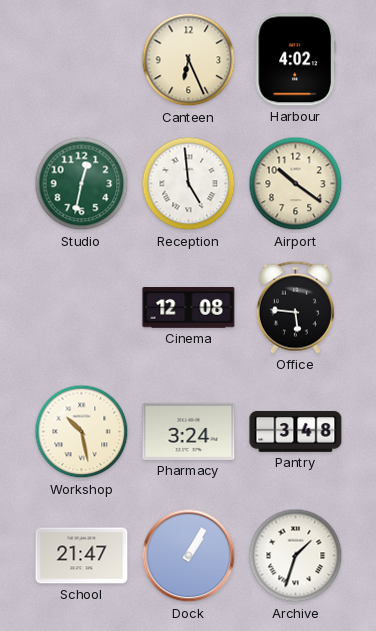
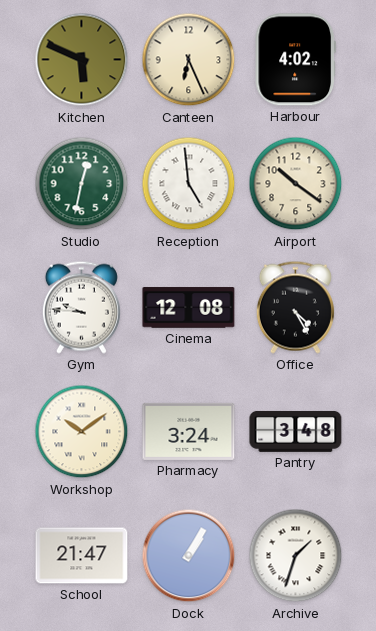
Kitchen: none -> 5:49 (82, 60)
Gym: none -> 9:46 (81, 307)
Office: 5:46 -> 4:25 (295, 307)
Workshop: 10:28 -> 10:09 (82, 432)
